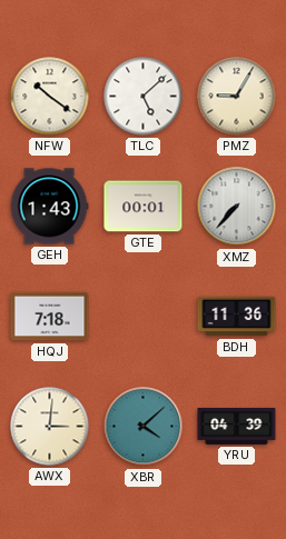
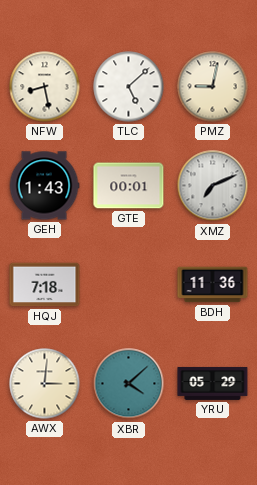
NFW: 10:21 -> 8:28 (45, 87)
PMZ: 9:05 -> 9:02 (213, 87)
XMZ: 7:37 -> 7:11 (213, 186)
YRU: 04:39 -> 05:29 (213, 383)
